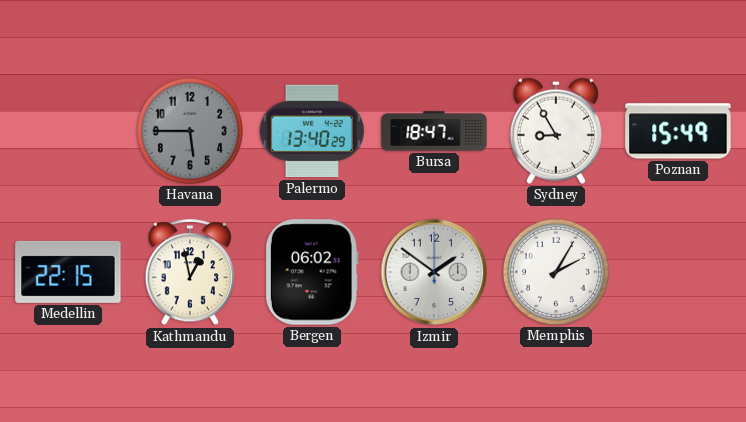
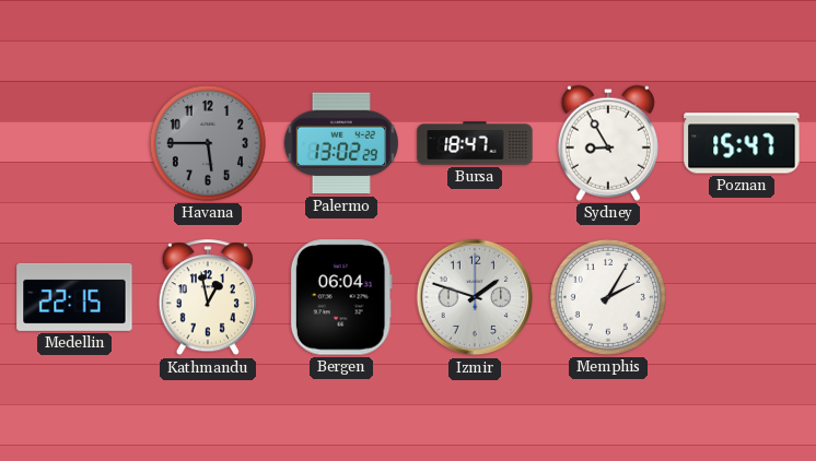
Palermo: 13:40 -> 13:02 (341, 143)
Poznan: 15:49 -> 15:47 (742, 143)
Bergen: 06:02 -> 06:04 (341, 297)
Izmir: 1:51 -> 1:48 (475, 297)
